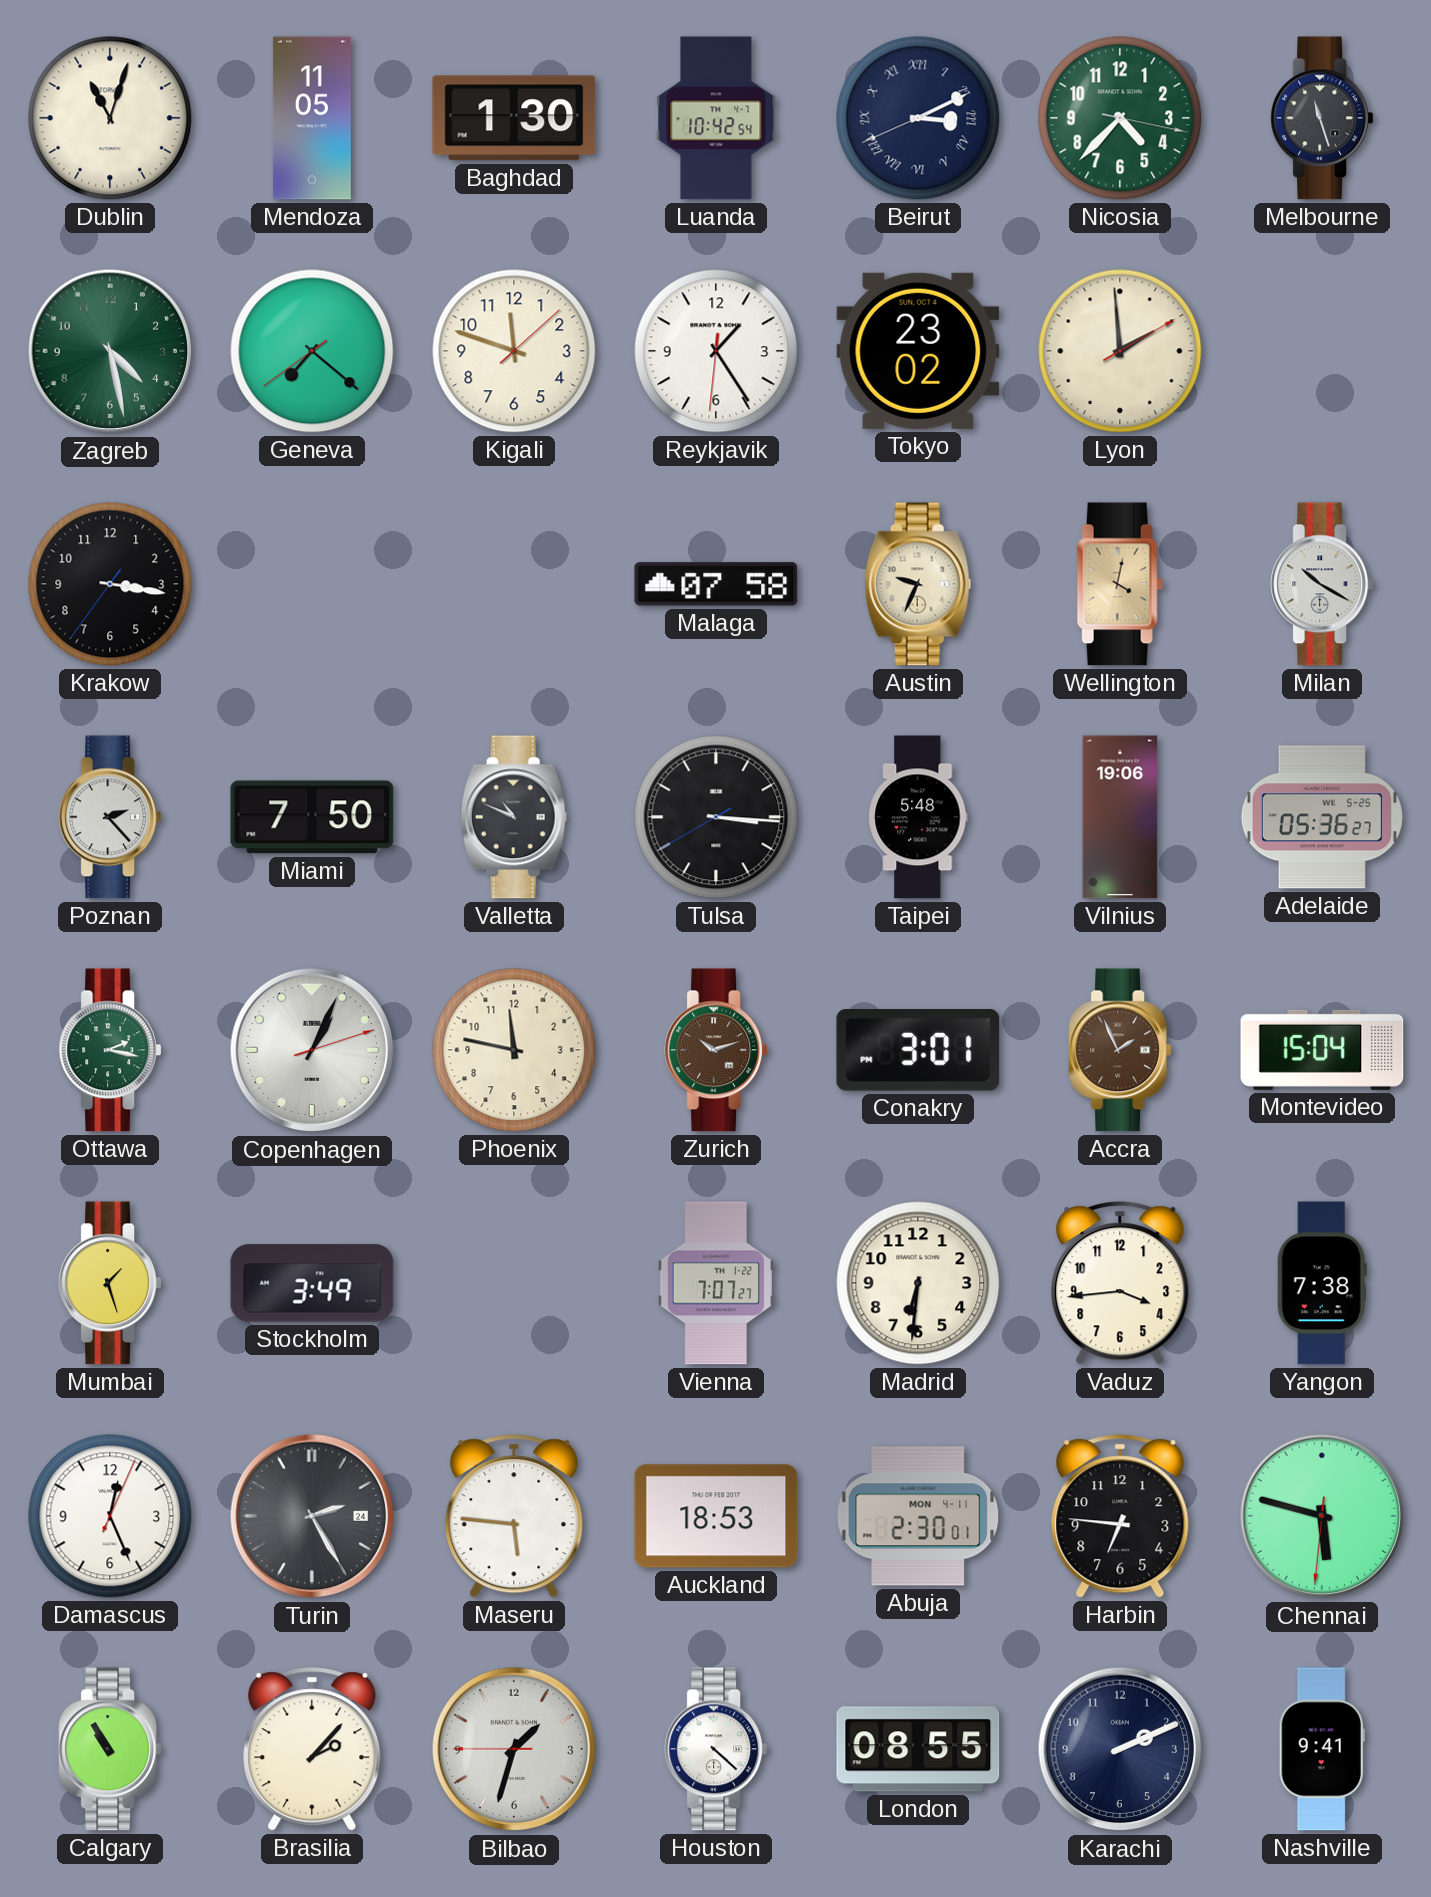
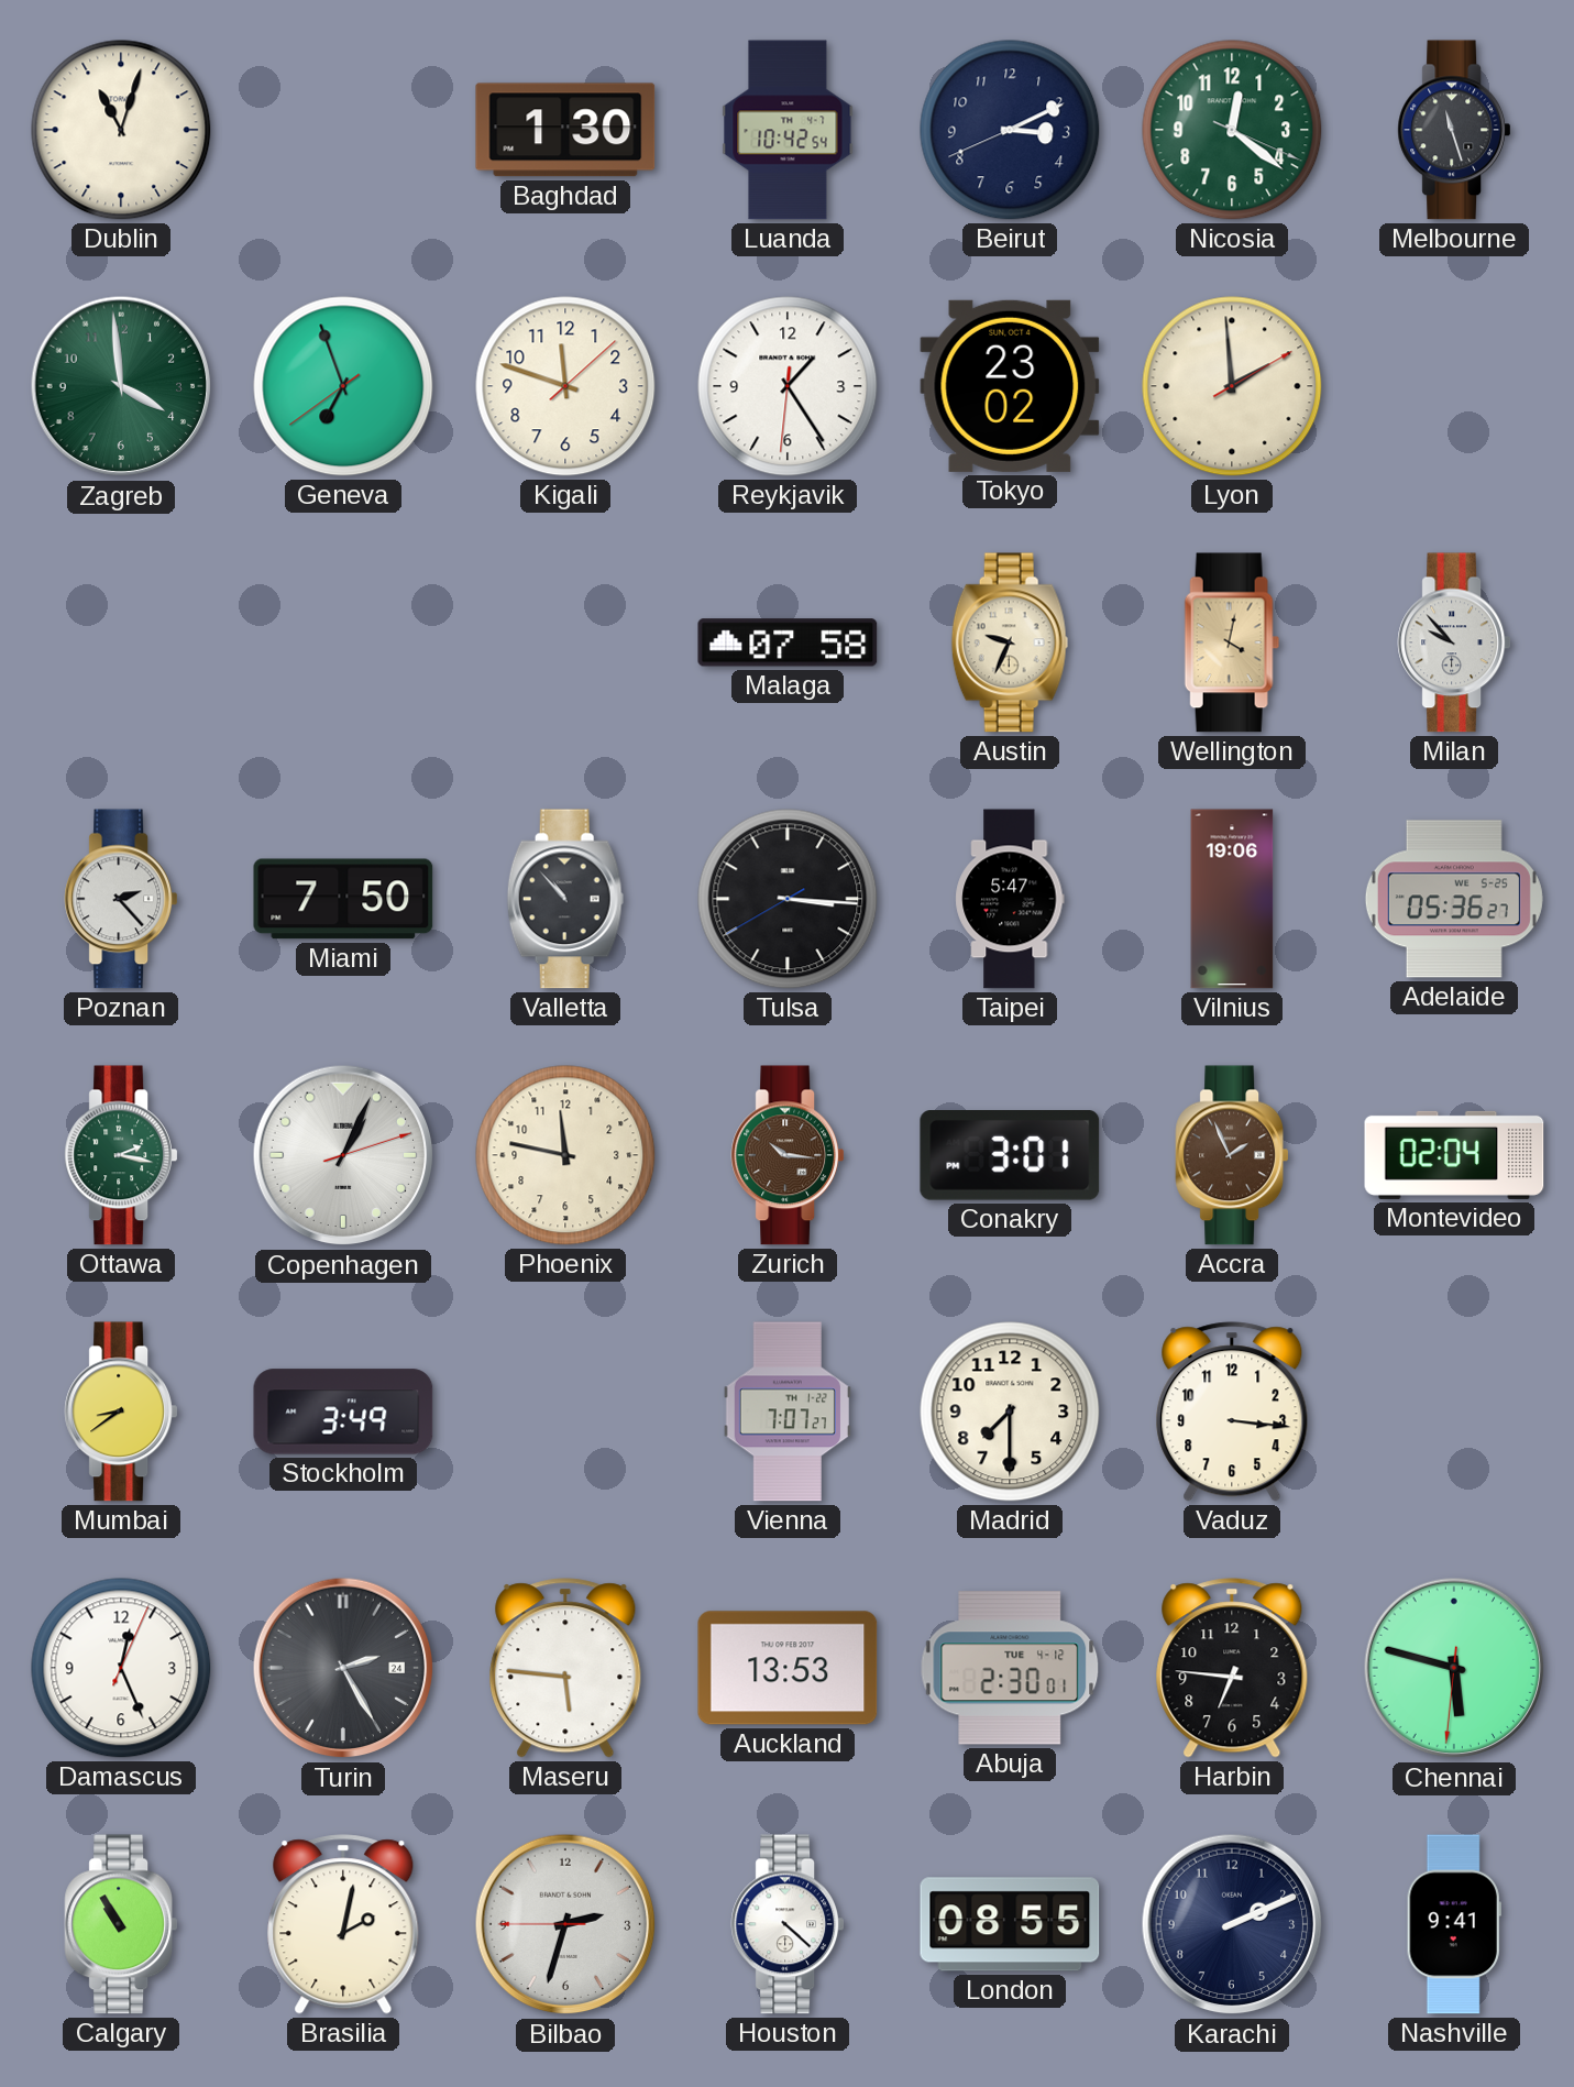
Mendoza: 11:05 -> none (312, 118)
Beirut numerals: Roman -> Arabic (1010, 130)
Nicosia: 4:37 -> 12:21 (1232, 130)
Zagreb: 4:28 -> 3:59 (121, 386)
Geneva: 7:21 -> 6:56 (343, 386)
Krakow: 3:16 -> none (110, 584)
Milan: 10:20 -> 9:53 (1454, 642)
Valletta: 10:49 -> 10:53 (565, 899)
Taipei: 5:48 -> 5:47 (1010, 899)
Zurich: 10:12 -> 10:16 (788, 1155)
Montevideo: 15:04 -> 02:04 (1454, 1155)
Mumbai: 1:27 -> 8:39 (121, 1412)
Madrid: 6:31 -> 7:30 (1010, 1412)
Vaduz: 3:44 -> 3:16 (1232, 1412)
Yangon: 7:38 -> none (1322, 1283)
Auckland: 18:53 -> 13:53 (788, 1668)
Abuja date: MON 4-11 -> TUE 4-12 (1010, 1668)
Brasilia: 2:07 -> 2:02 (343, 1924)
Bilbao: 1:32 -> 2:32 (565, 1924)
